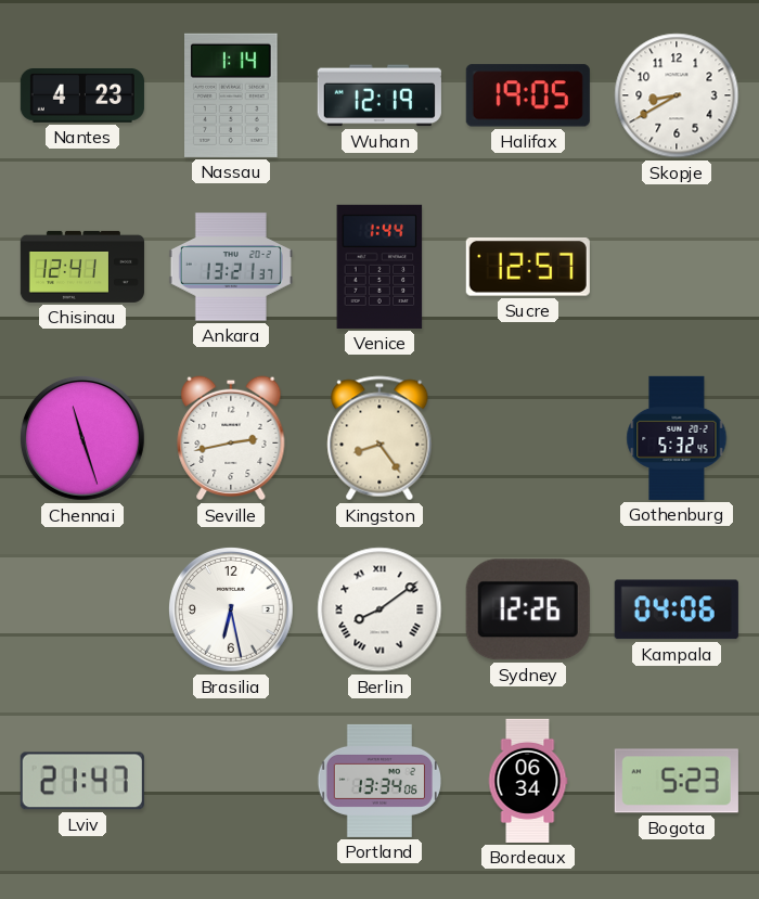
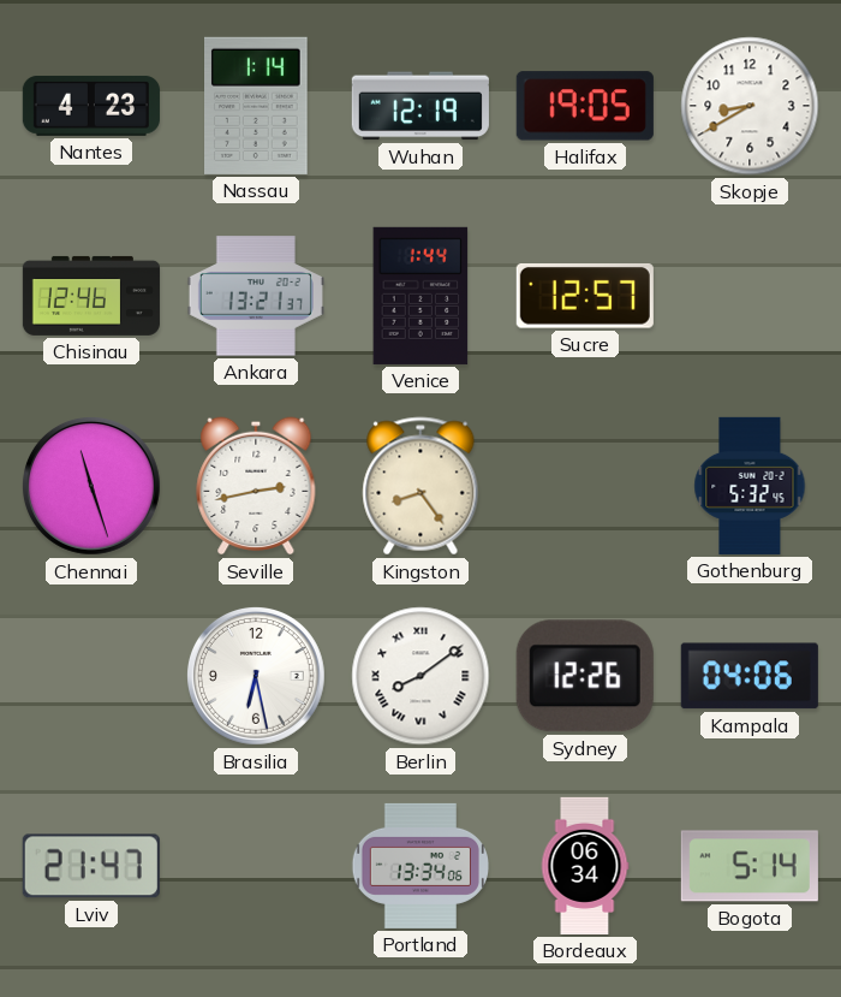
Chisinau: 12:41 -> 12:46 (91, 296)
Bogota: 5:23 -> 5:14 (750, 866)
